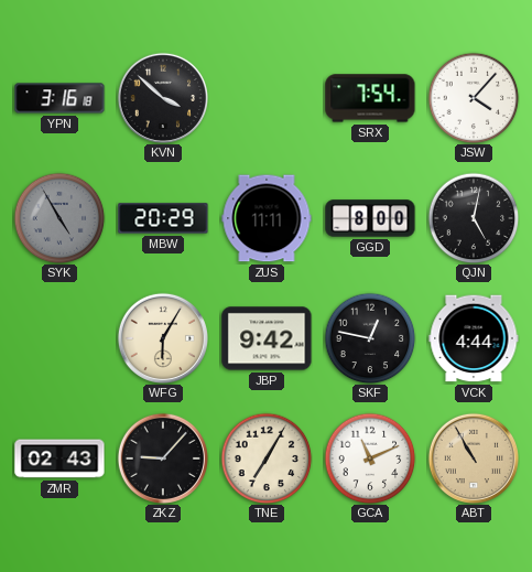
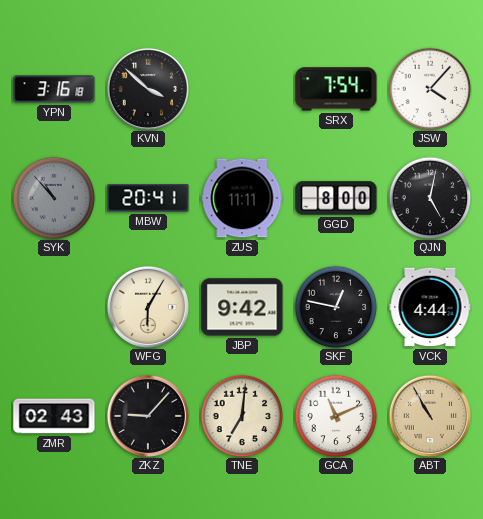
SYK: 4:55 -> 10:53 (54, 198)
MBW: 20:29 -> 20:41 (148, 198)
TNE: 7:05 -> 7:01 (242, 416)
